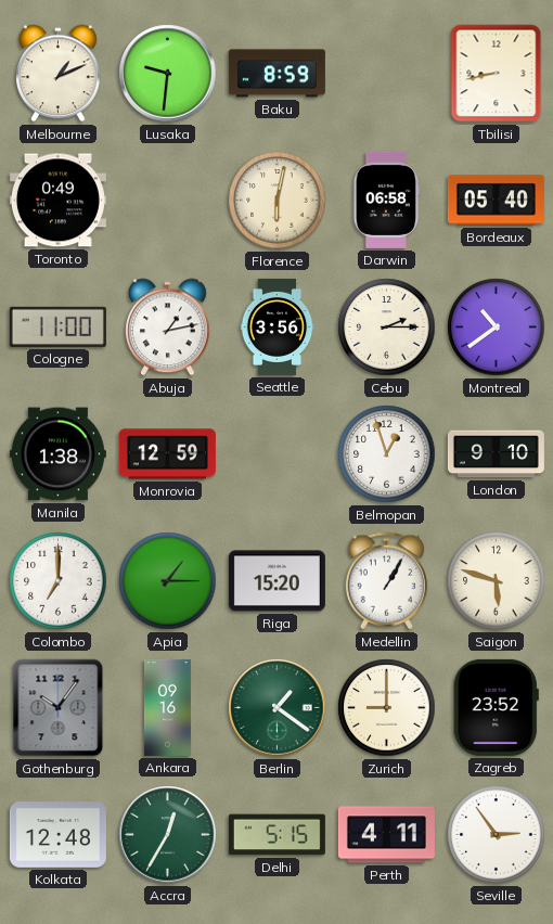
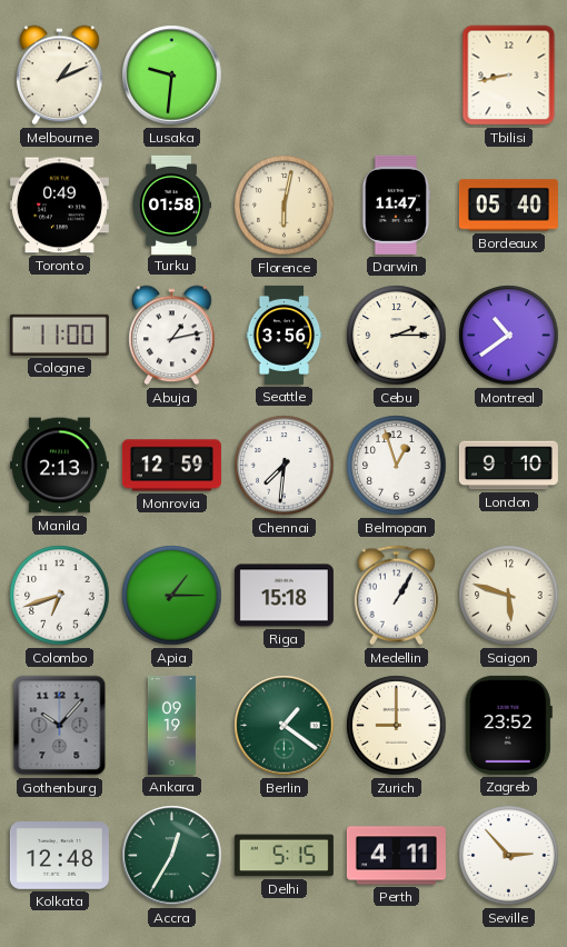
Baku: 8:59 -> none (276, 74)
Turku: none -> 01:58 (171, 205)
Darwin: 06:58 -> 11:47 (396, 205)
Manila: 1:38 -> 2:13 (59, 466)
Chennai: none -> 7:31 (285, 466)
Colombo: 7:00 -> 6:42 (60, 596)
Riga: 15:20 -> 15:18 (283, 596)
Gothenburg: 10:06 -> 10:07 (60, 726)
Ankara: 09:16 -> 09:19 (171, 725)
Seville: 2:54 -> 2:53 (509, 856)
